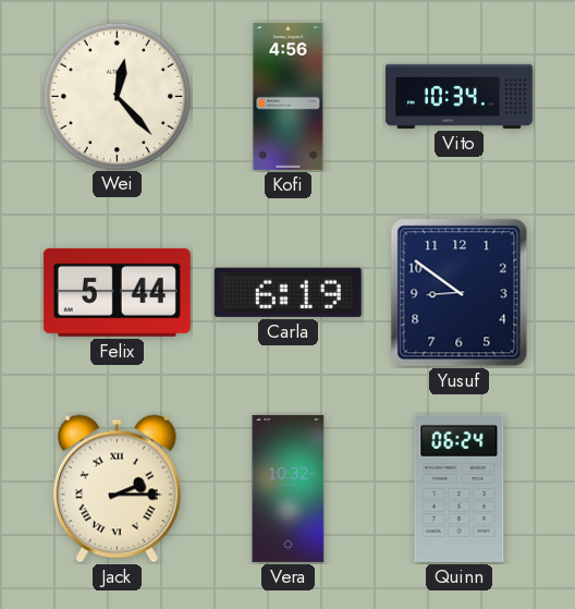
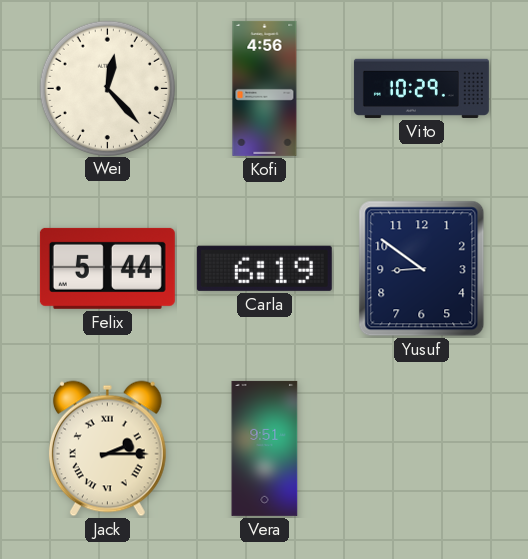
Vito: 10:34 -> 10:29 (421, 88)
Vera: 10:32 -> 9:51 (265, 448)
Quinn: 06:24 -> none (460, 488)
